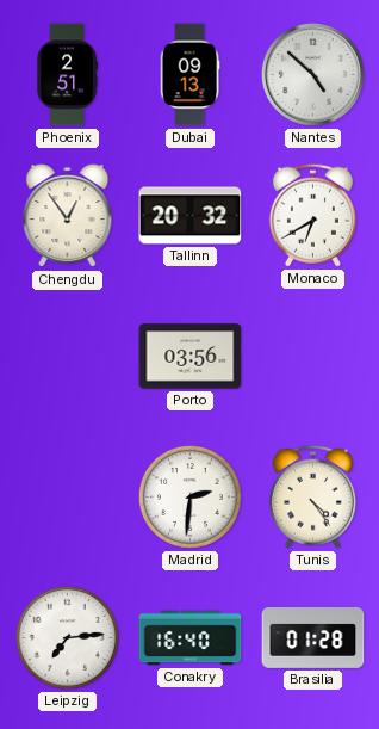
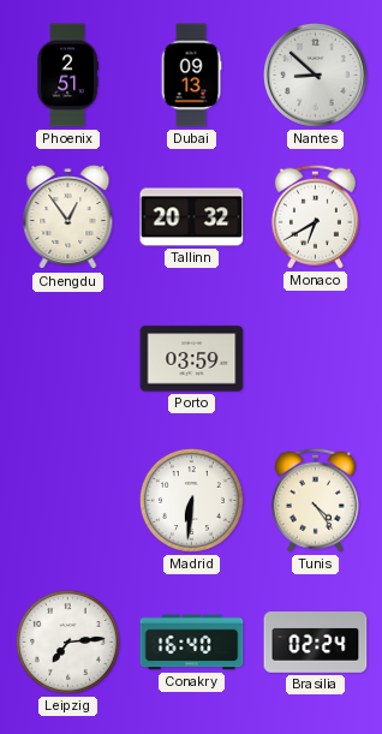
Nantes: 4:52 -> 8:52 (316, 74)
Porto: 03:56 -> 03:59 (192, 359)
Madrid: 2:31 -> 6:31 (191, 500)
Brasilia: 01:28 -> 02:24 (316, 643)
